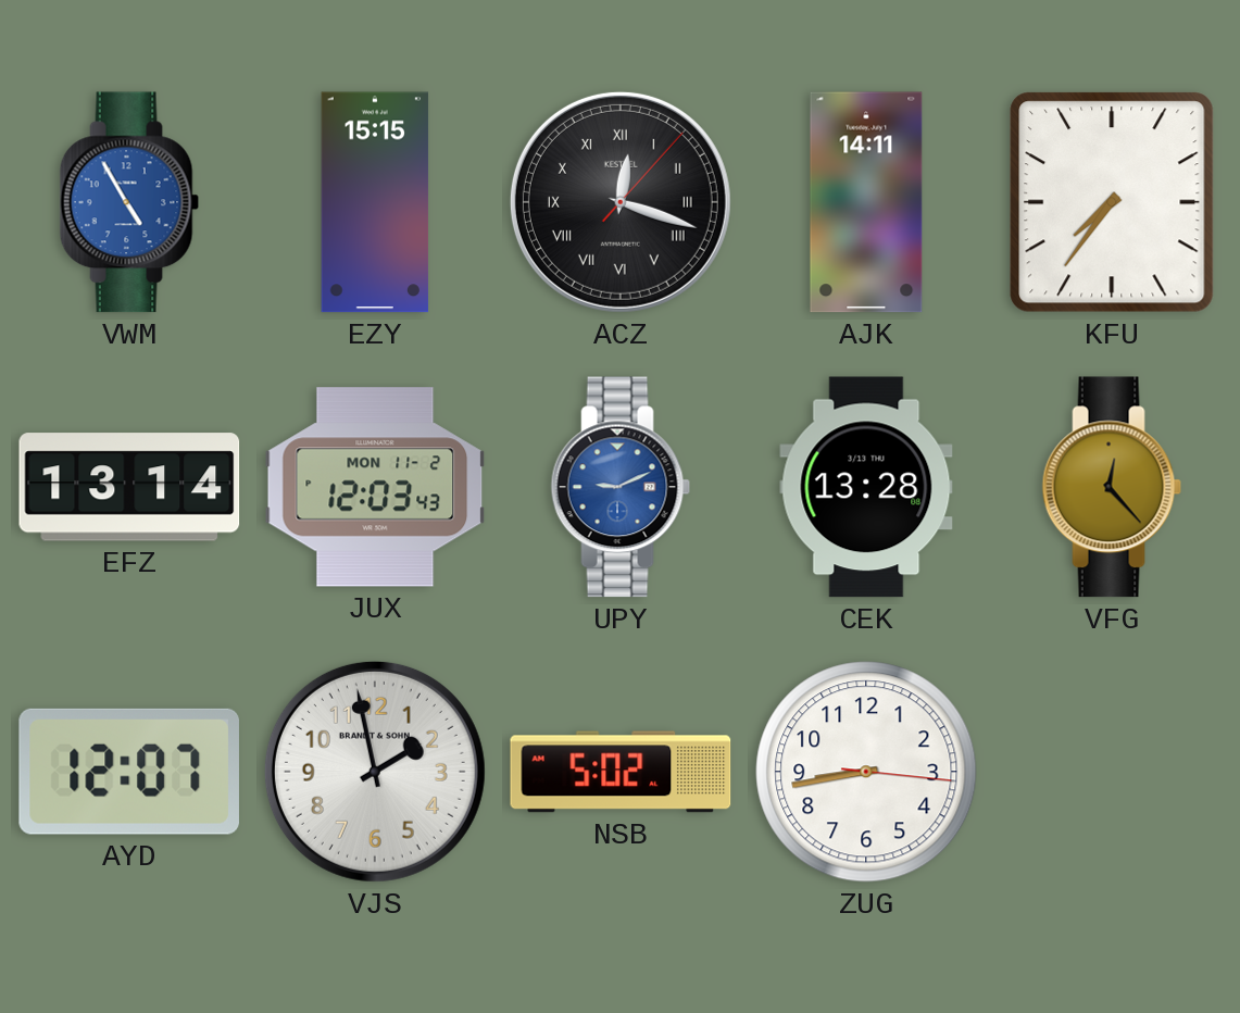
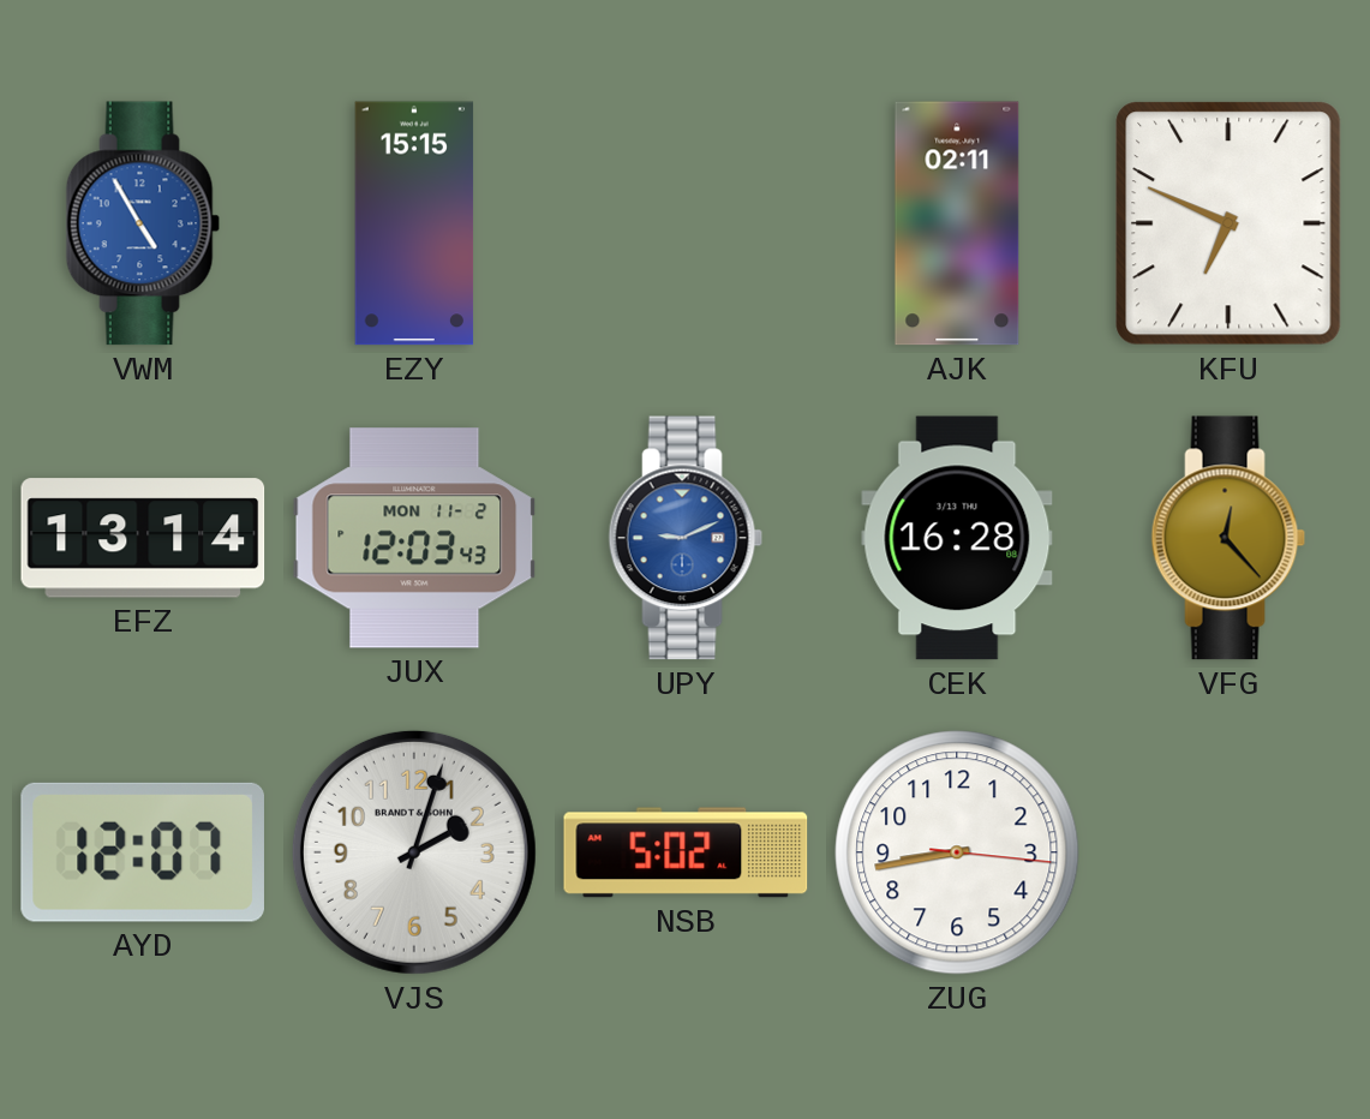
ACZ: 12:18 -> none (621, 202)
AJK: 14:11 -> 02:11 (957, 223)
KFU: 7:36 -> 6:49 (1228, 223)
CEK: 13:28 -> 16:28 (957, 538)
VJS: 1:58 -> 2:03 (414, 852)
